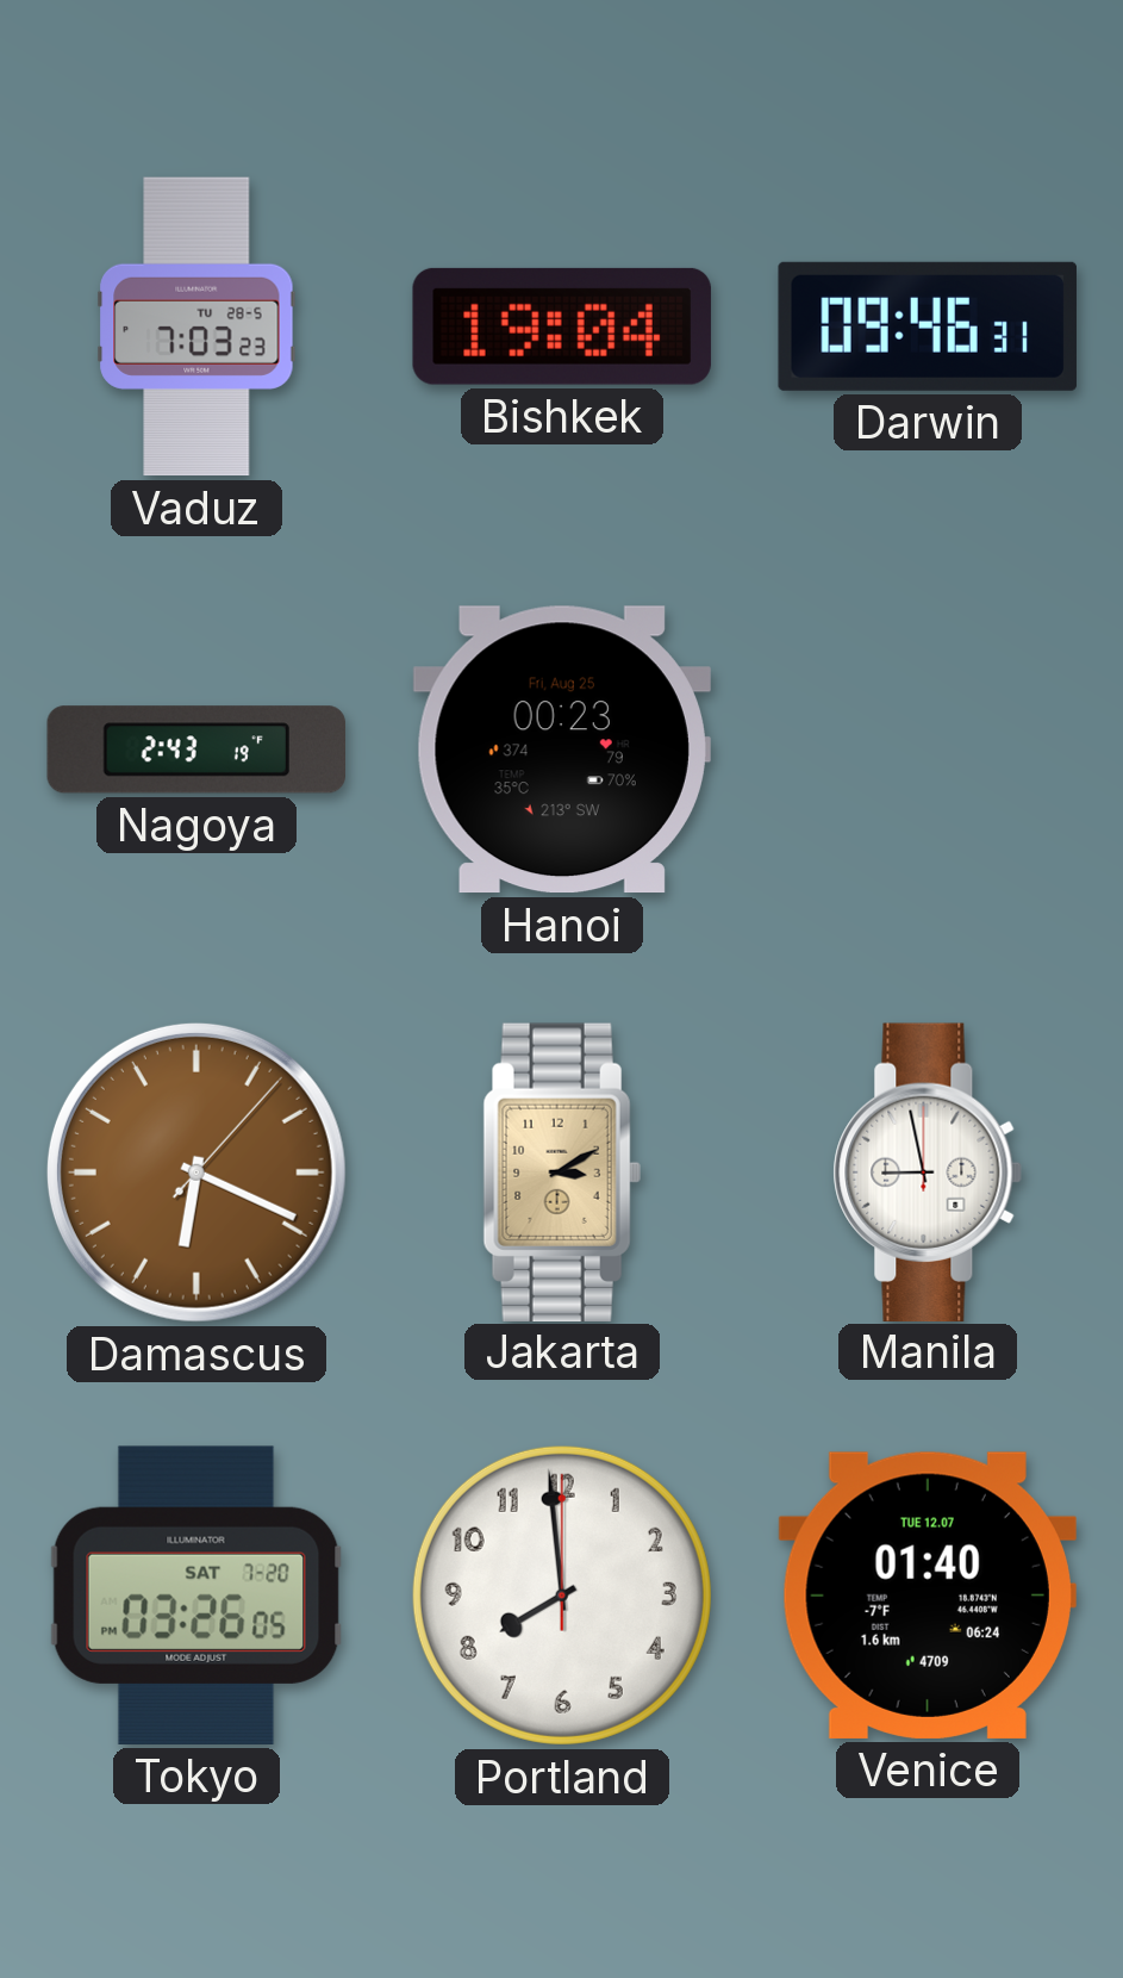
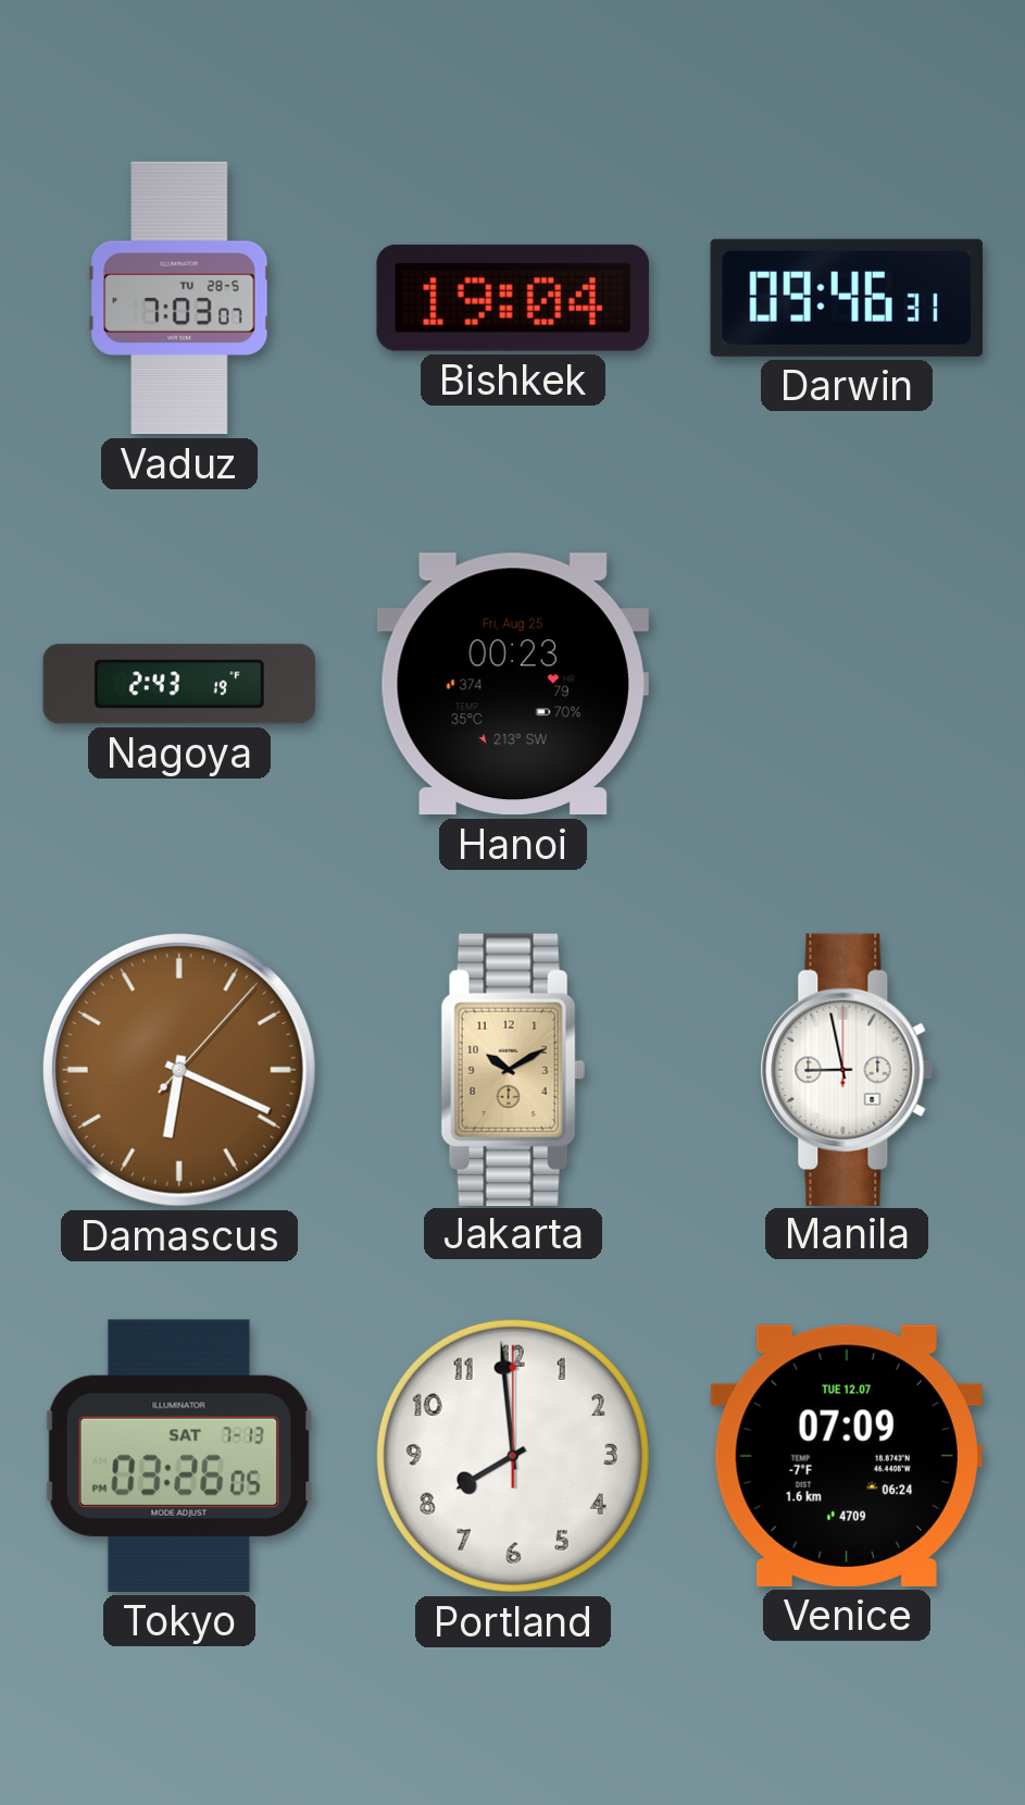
Vaduz: 7:03:23 -> 7:03:07 (179, 298)
Jakarta: 3:10 -> 10:10 (513, 1069)
Tokyo date: SAT 7-20 -> SAT 7-13 (179, 1456)
Venice: 01:40 -> 07:09 (847, 1456)
